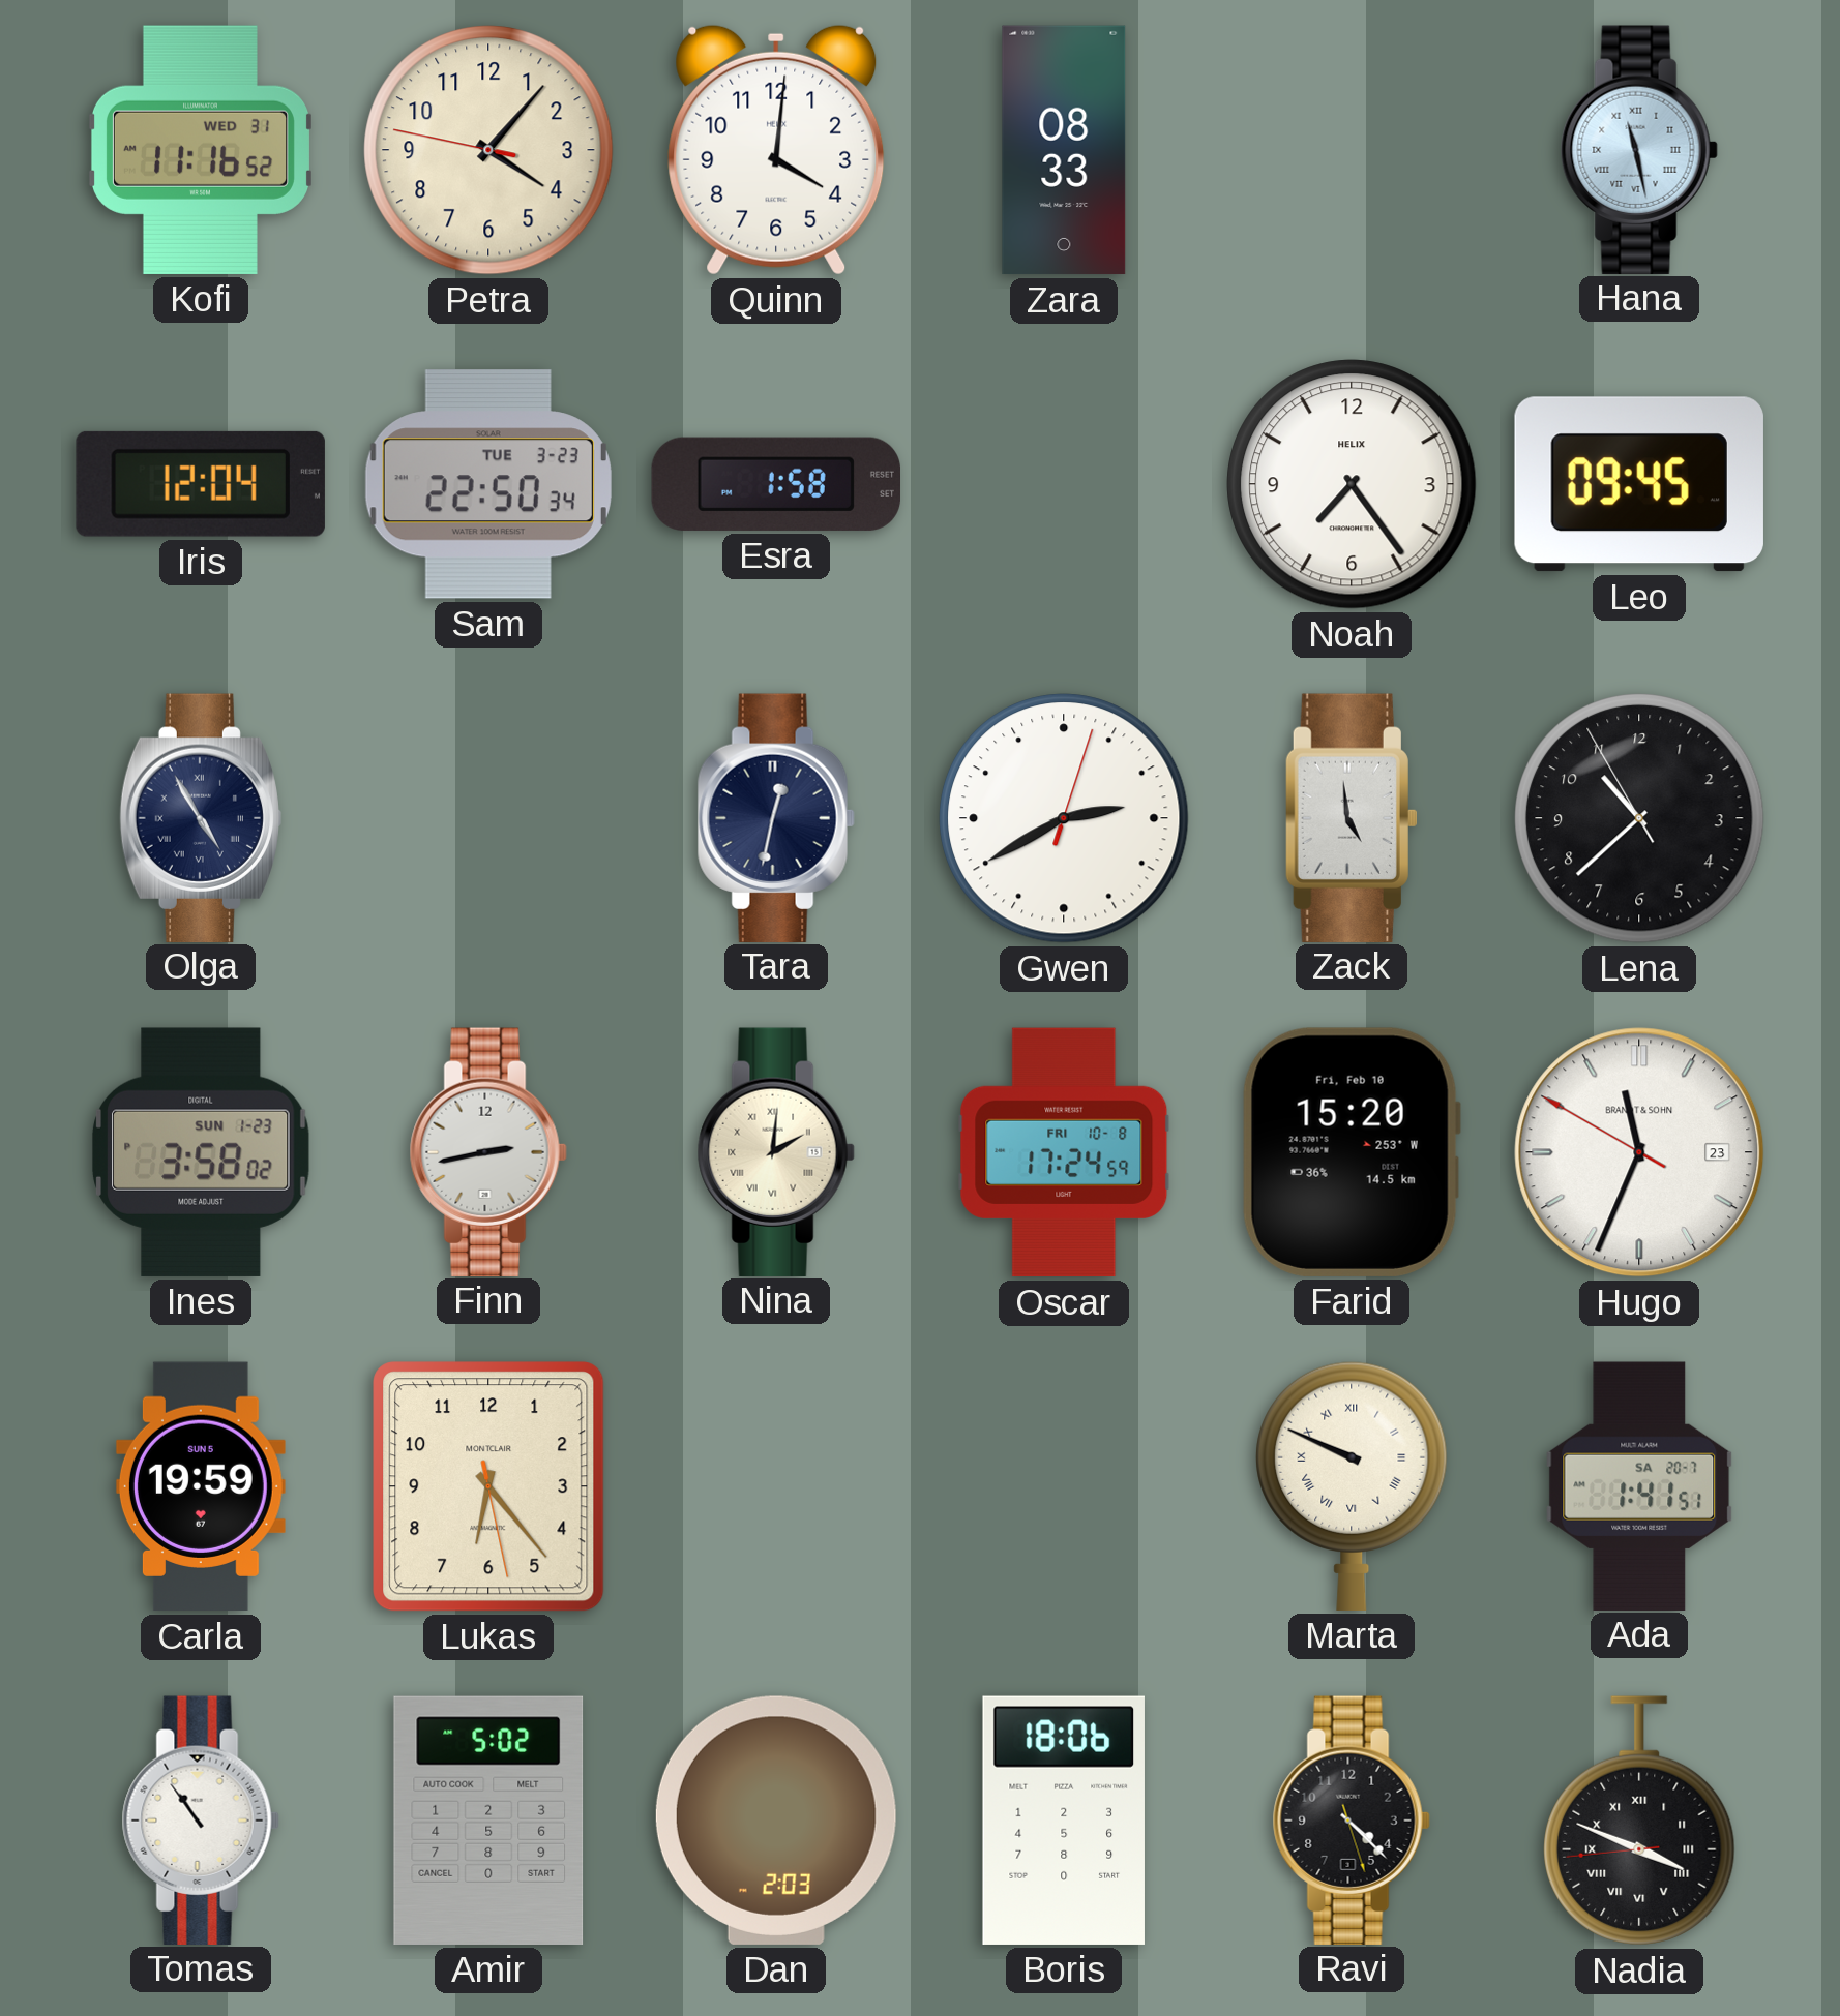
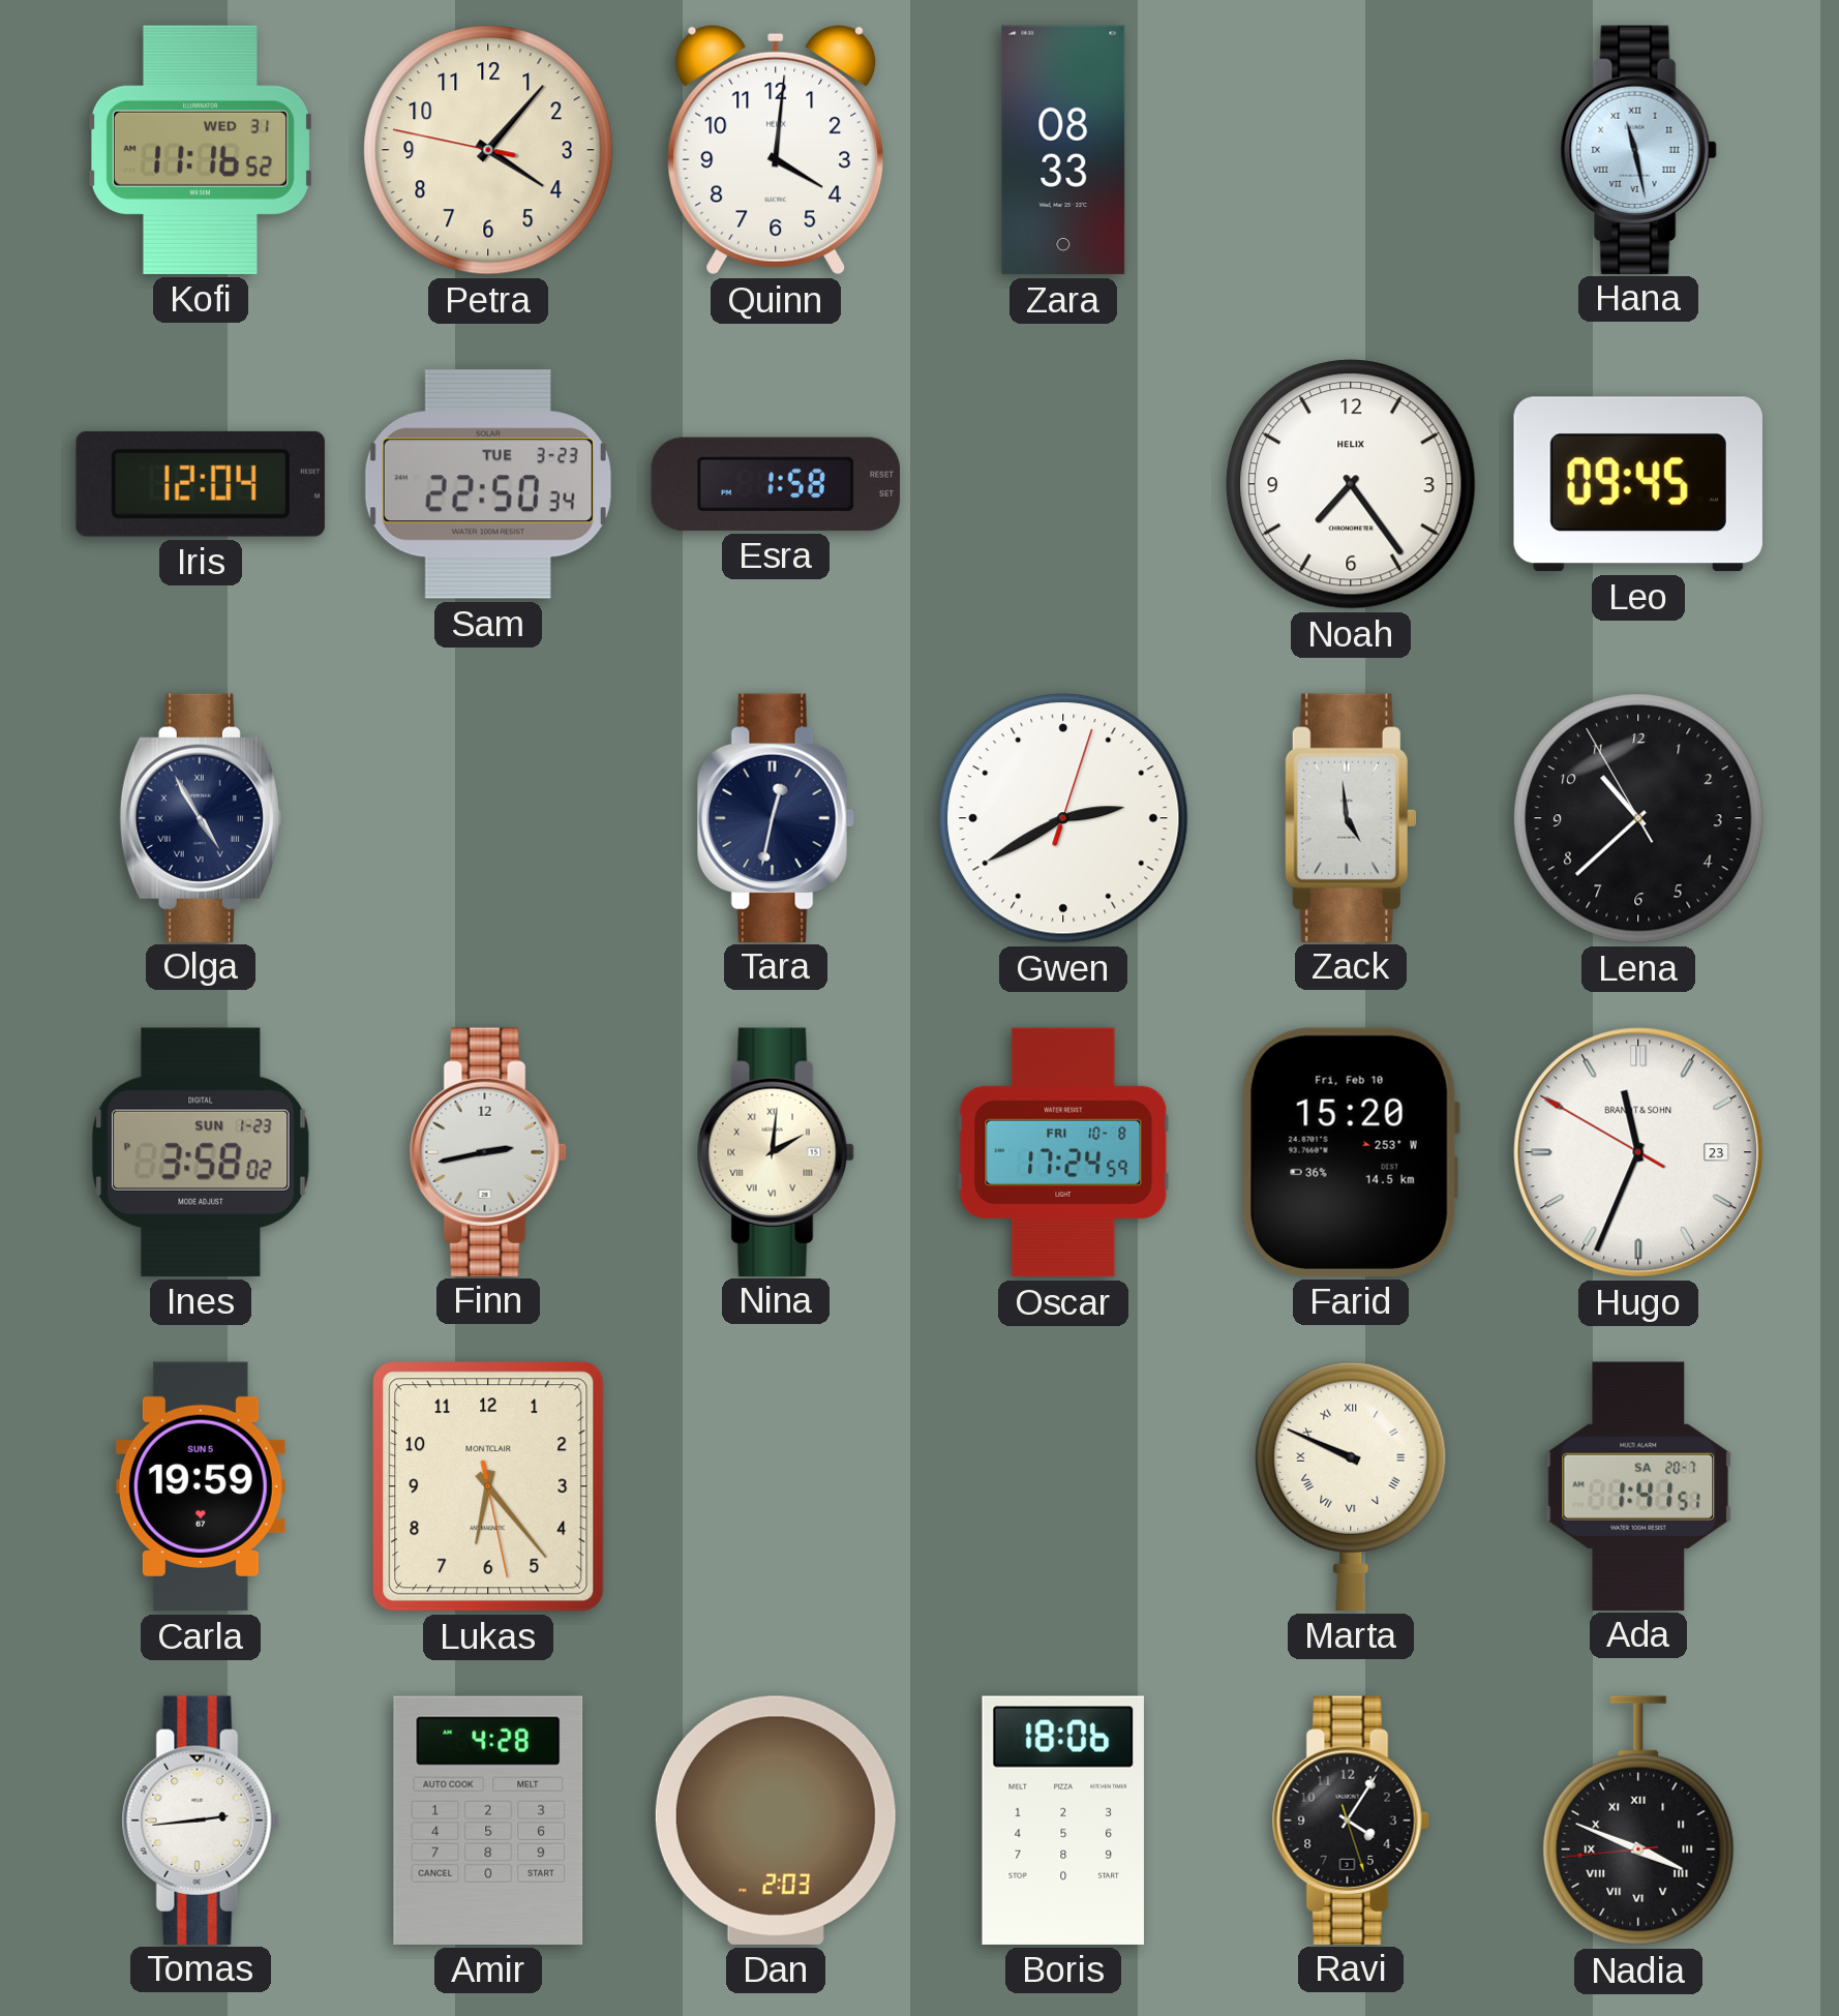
Tomas: 10:54 -> 2:44 (201, 1819)
Amir: 5:02 -> 4:28 (488, 1821)
Ravi: 4:22 -> 4:05 (1351, 1819)
